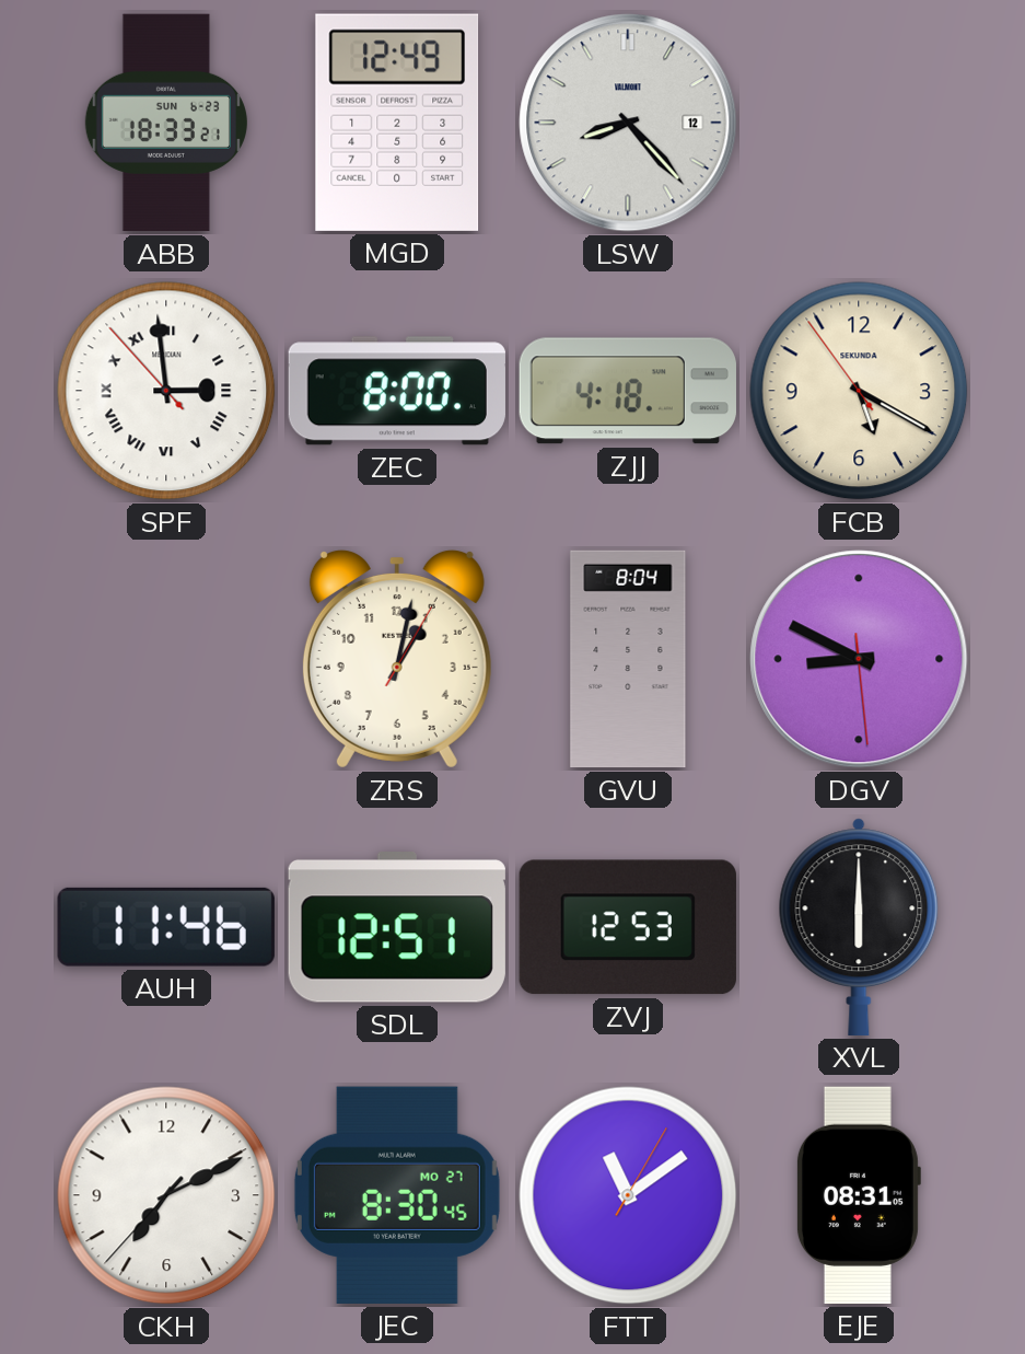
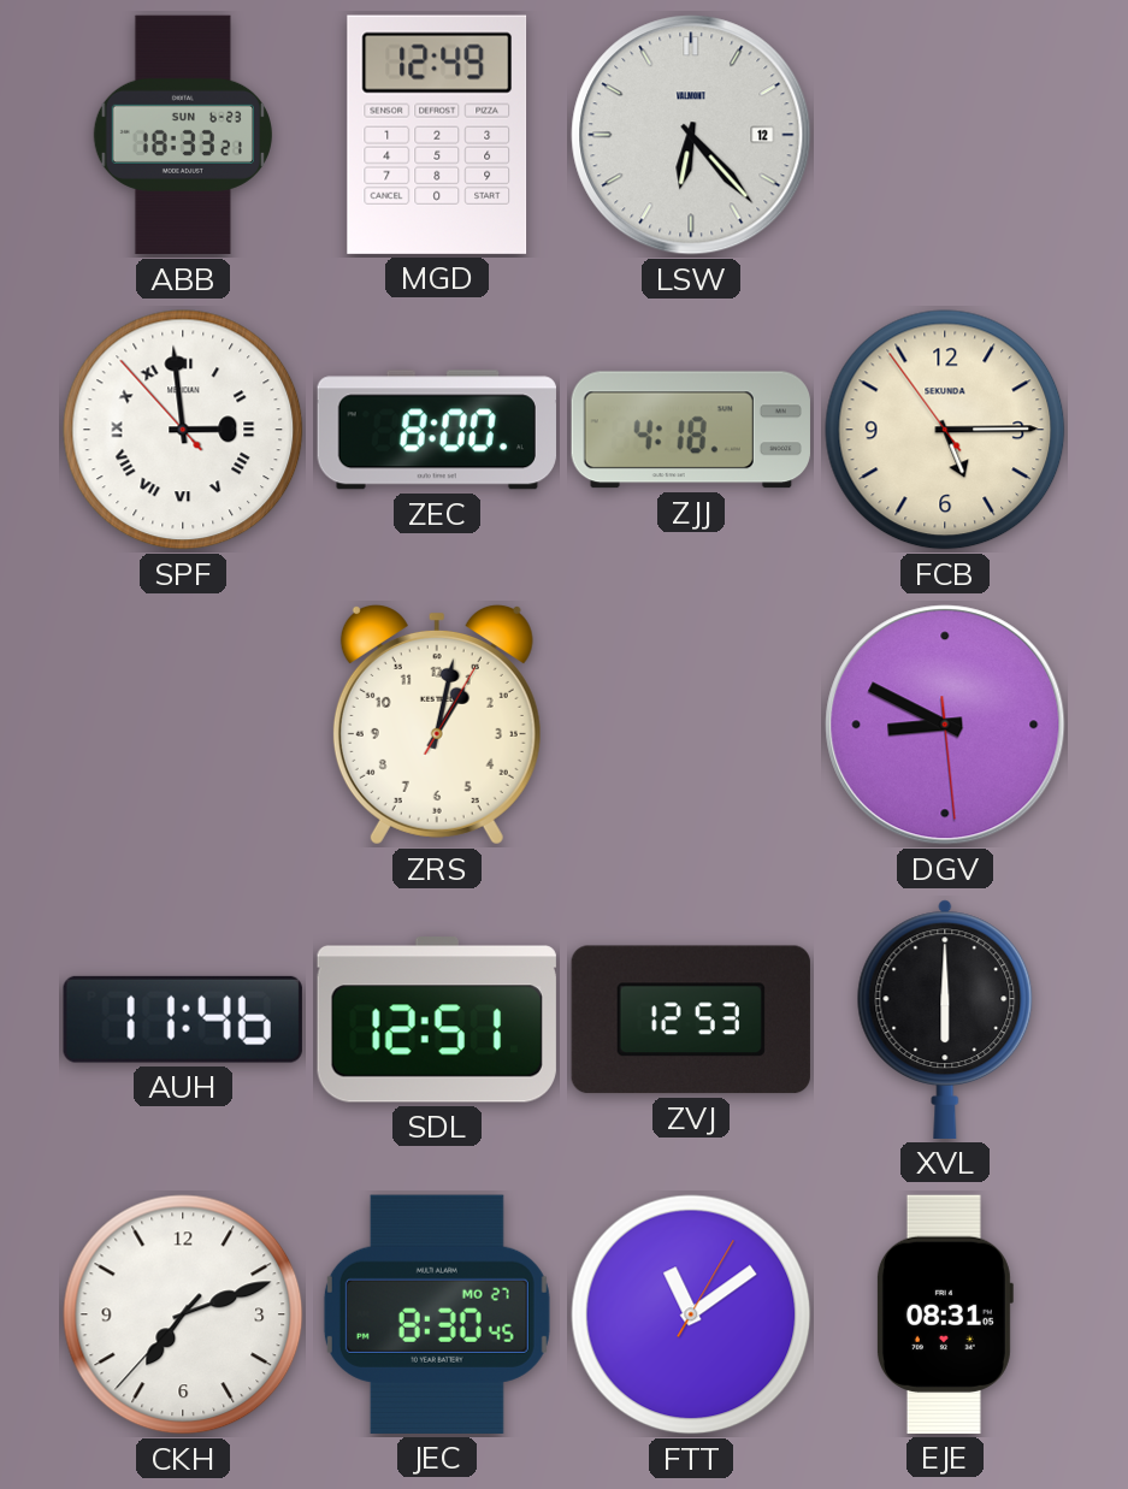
LSW: 8:23 -> 6:23 (691, 135)
FCB: 5:19 -> 5:14 (945, 430)
GVU: 8:04 -> none (628, 659)
CKH: 7:10 -> 7:11 (183, 1314)
